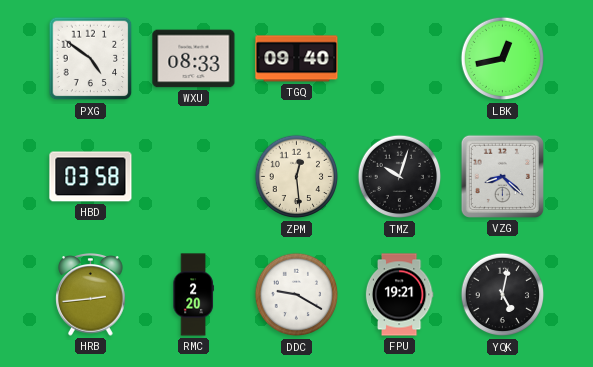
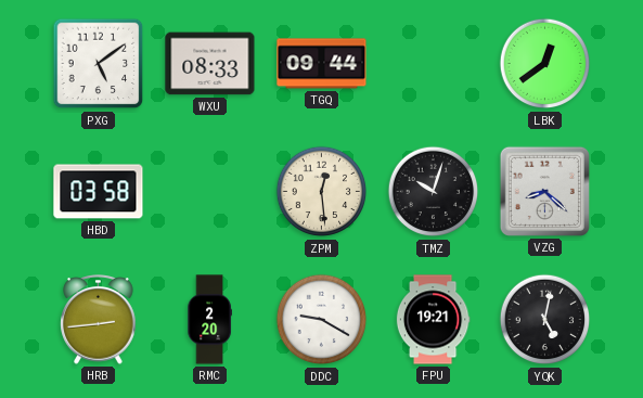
PXG: 4:51 -> 5:09 (99, 64)
TGQ: 09:40 -> 09:44 (322, 64)
LBK: 12:43 -> 12:39 (545, 64)
